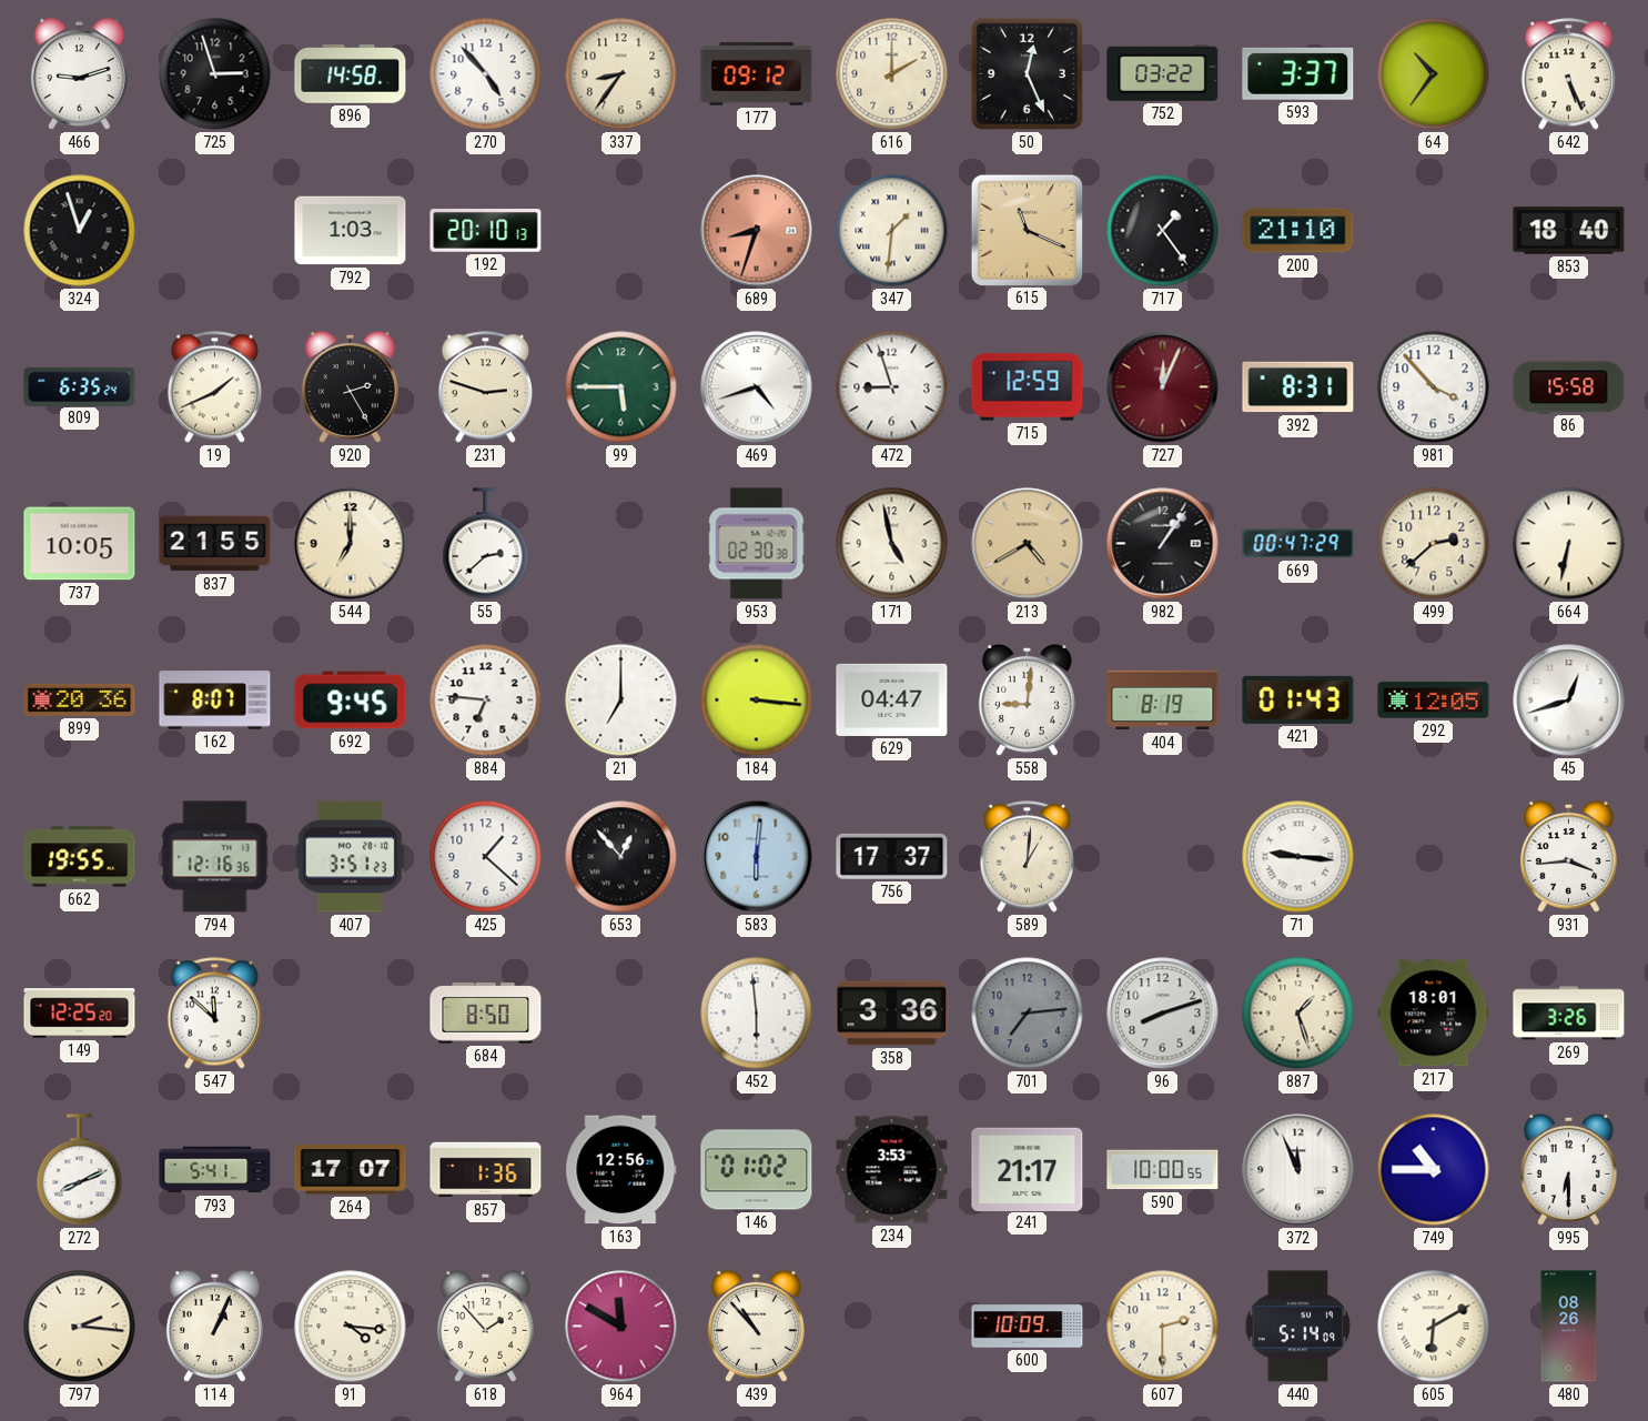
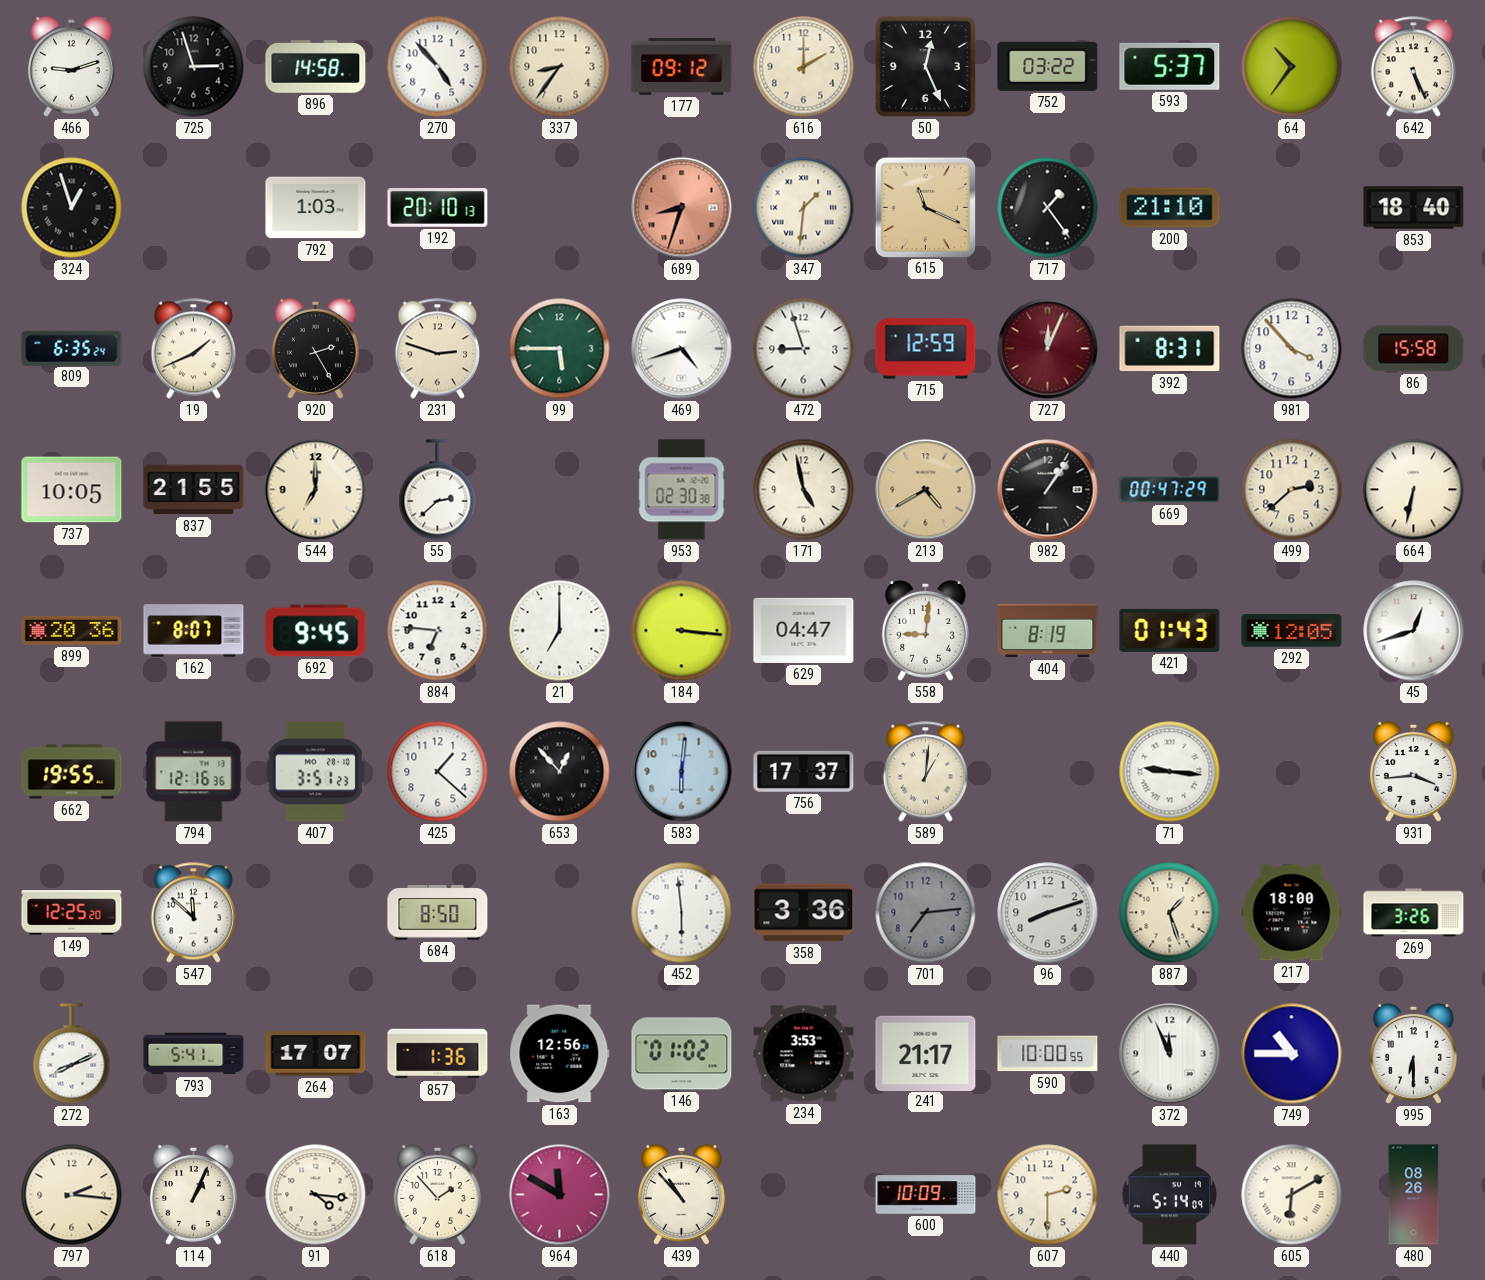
593: 3:37 -> 5:37 (1170, 66)
217: 18:01 -> 18:00 (1292, 913)
